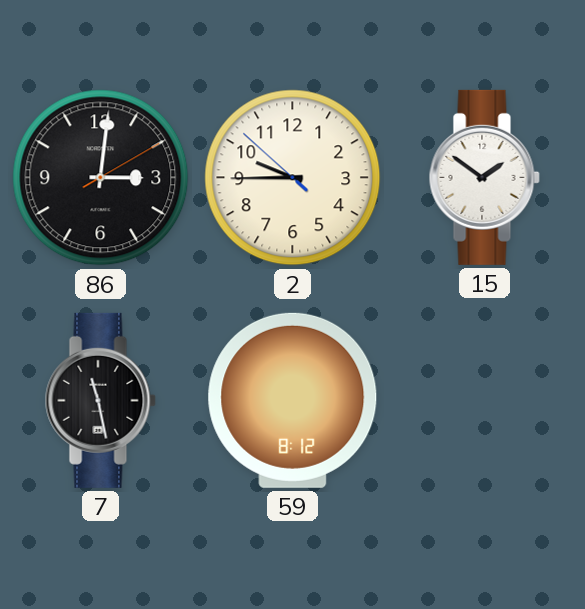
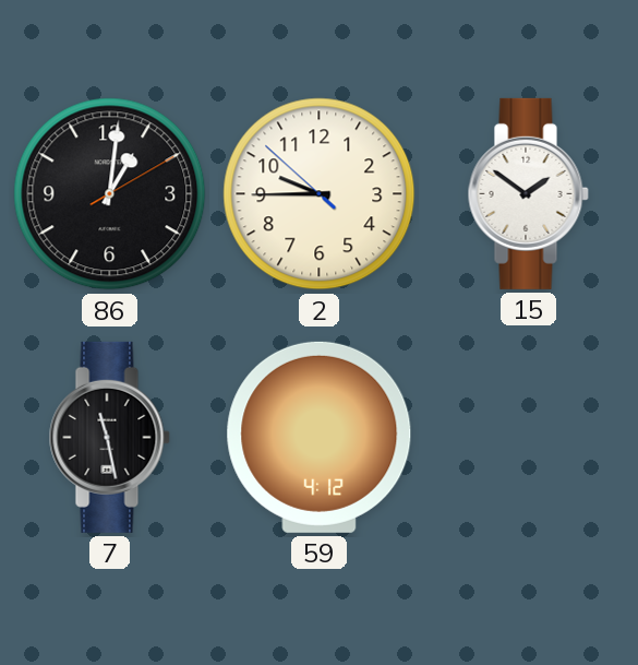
86: 3:01 -> 1:01 (110, 194)
59: 8:12 -> 4:12 (320, 437)
